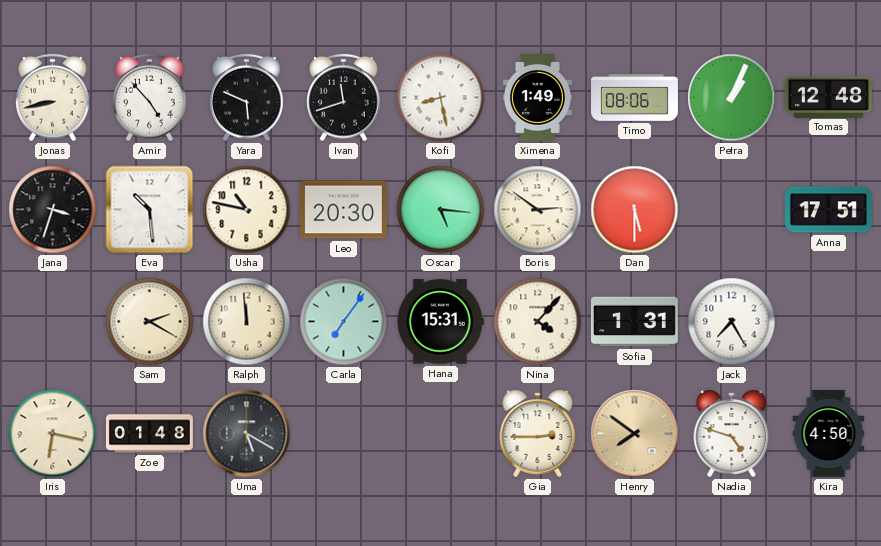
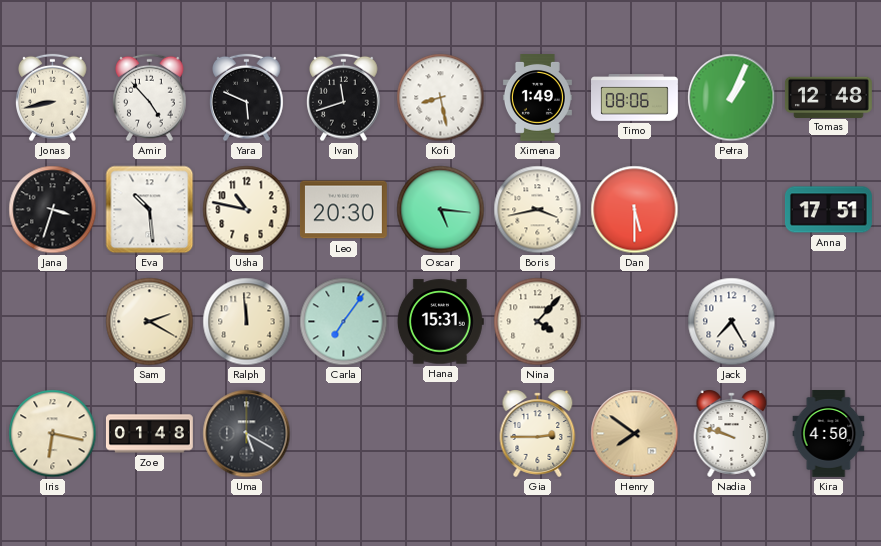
Boris: 2:51 -> 3:43 (538, 210)
Sofia: 1:31 -> none (634, 322)
Nadia: 4:48 -> 9:48 (732, 433)
